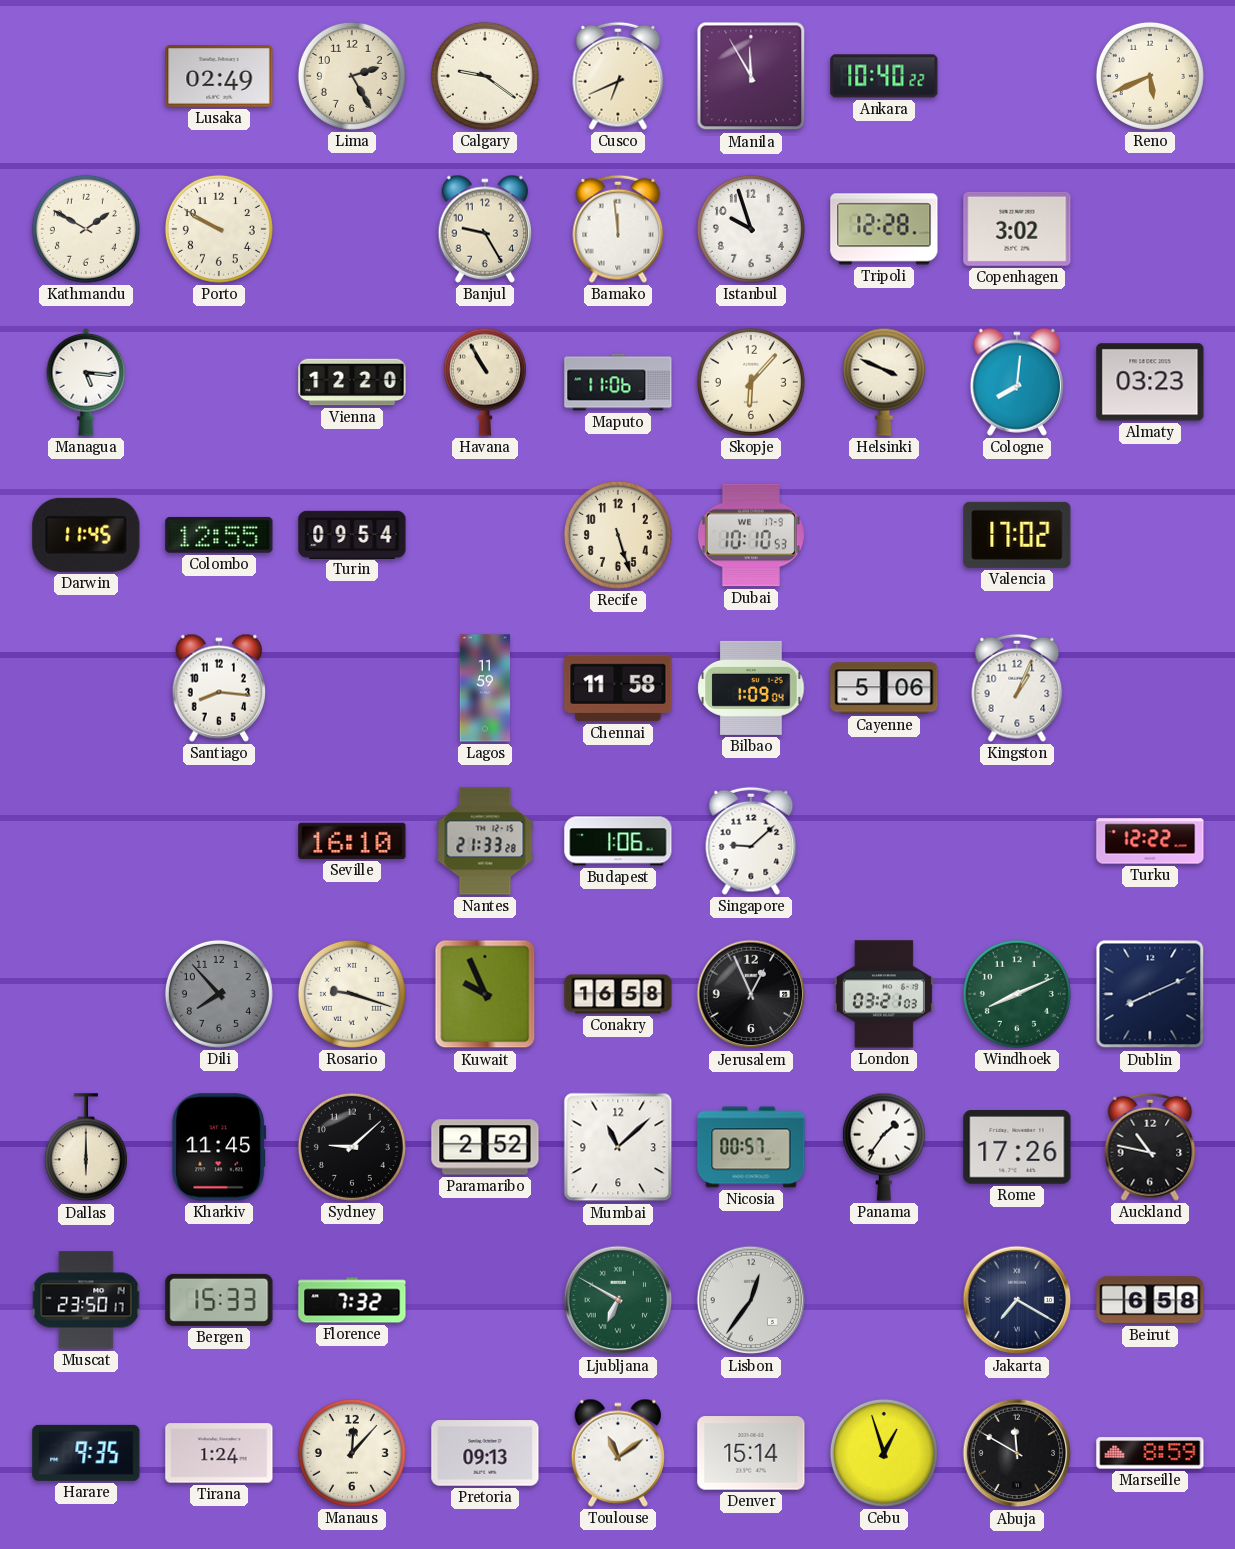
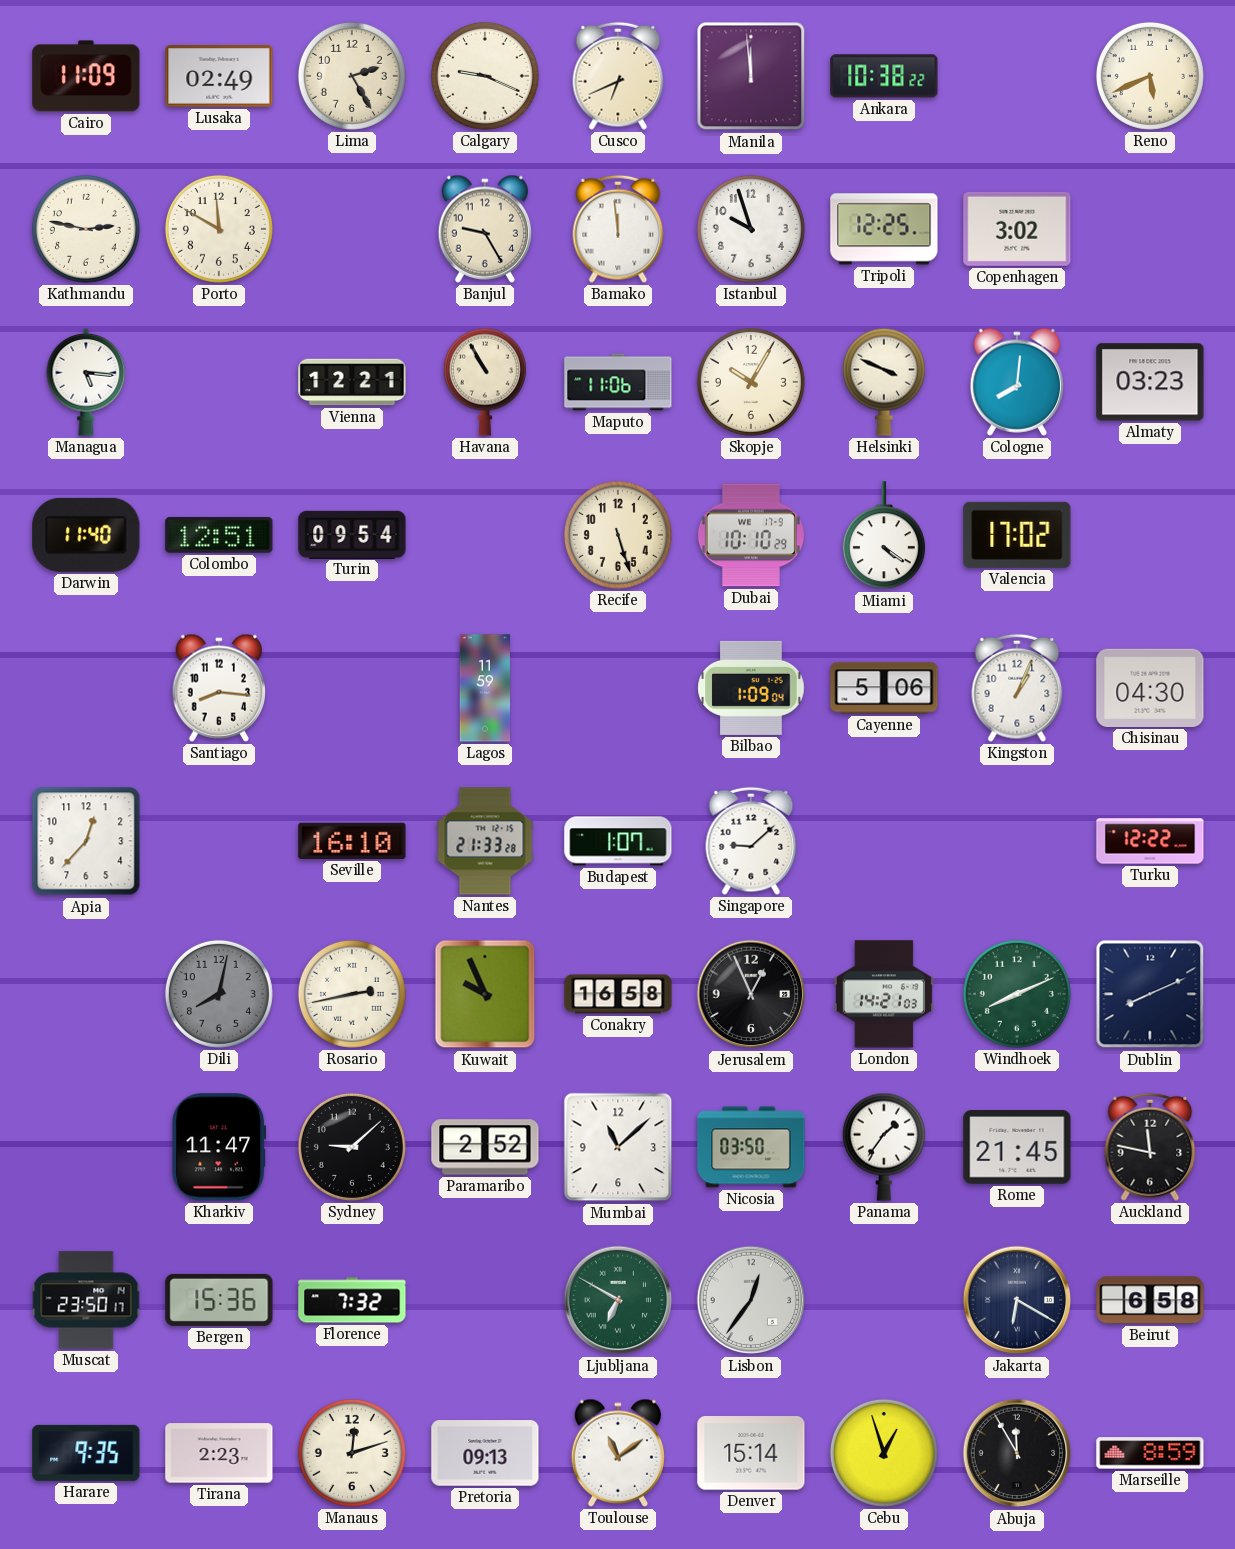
Cairo: none -> 11:09 (86, 76)
Calgary: 9:21 -> 9:19 (485, 76)
Manila: 11:55 -> 11:59 (751, 76)
Ankara: 10:40 -> 10:38 (884, 76)
Kathmandu: 1:50 -> 2:47 (86, 229)
Porto: 9:50 -> 11:50 (219, 229)
Tripoli: 12:28 -> 12:25 (884, 229)
Vienna: 12:20 -> 12:21 (352, 382)
Skopje: 6:07 -> 10:05 (751, 382)
Darwin: 11:45 -> 11:40 (86, 535)
Colombo: 12:55 -> 12:51 (219, 535)
Dubai: 10:10:53 -> 10:10:29 (751, 535)
Miami: none -> 4:21 (884, 536)
Chennai: 11:58 -> none (618, 688)
Chisinau: none -> 04:30 (1150, 688)
Apia: none -> 12:37 (86, 841)
Budapest: 1:06 -> 1:07 (618, 841)
Dili: 7:53 -> 8:02 (219, 994)
Rosario: 9:18 -> 2:43 (352, 994)
London: 03:21 -> 14:21 (884, 994)
Dallas: 6:00 -> none (86, 1148)
Kharkiv: 11:45 -> 11:47 (219, 1147)
Nicosia: 00:57 -> 03:50 (751, 1147)
Rome: 17:26 -> 21:45 (1017, 1148)
Auckland: 10:47 -> 11:47 (1150, 1147)
Bergen: 15:33 -> 15:36 (219, 1300)
Jakarta: 7:20 -> 6:20 (1017, 1300)
Tirana: 1:24 -> 2:23 (219, 1453)
Manaus: 12:07 -> 12:12 (352, 1453)
Abuja: 11:50 -> 11:55 (1017, 1453)
